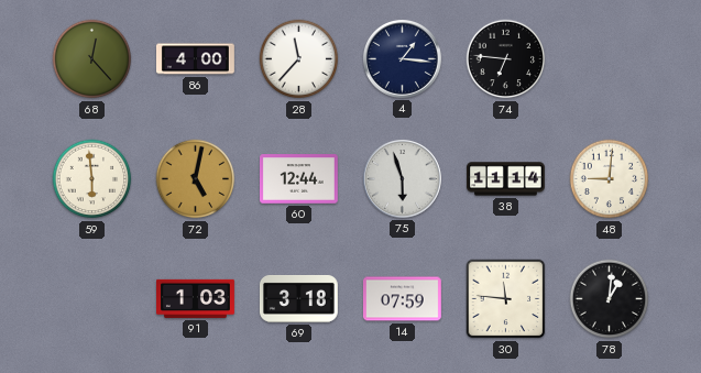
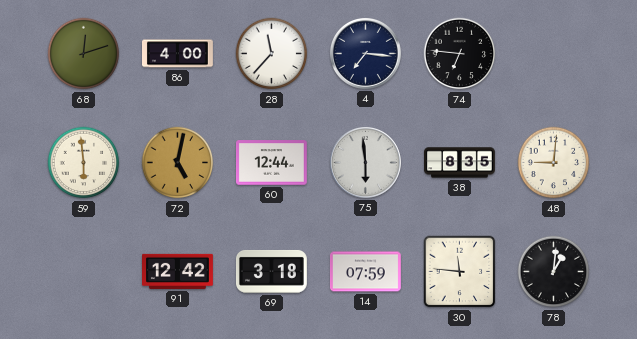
68: 12:23 -> 12:12 (84, 54)
4: 1:16 -> 7:16 (365, 53)
75: 5:57 -> 5:59 (365, 162)
38: 11:14 -> 8:35 (460, 163)
91: 1:03 -> 12:42 (178, 271)
